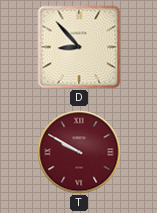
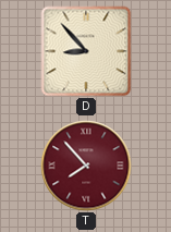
T: 9:50 -> 7:53 (86, 166)
